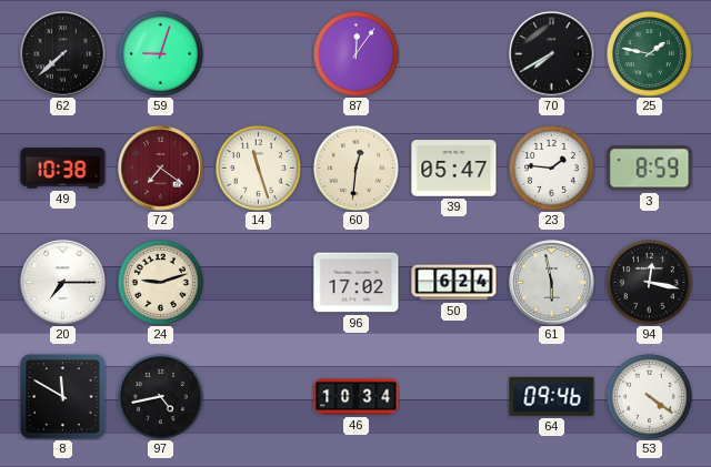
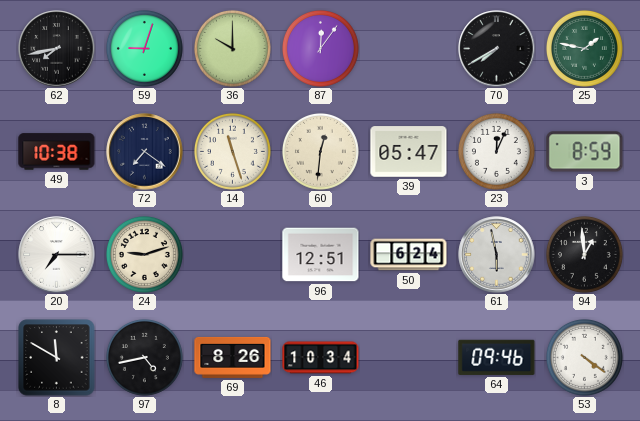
62: 7:38 -> 7:43 (57, 49)
36: none -> 10:00 (232, 48)
72 dial: burgundy -> navy (145, 152)
23: 1:46 -> 12:04 (496, 151)
96: 17:02 -> 12:51 (321, 255)
94: 12:17 -> 12:59 (584, 254)
69: none -> 8:26 (233, 357)
